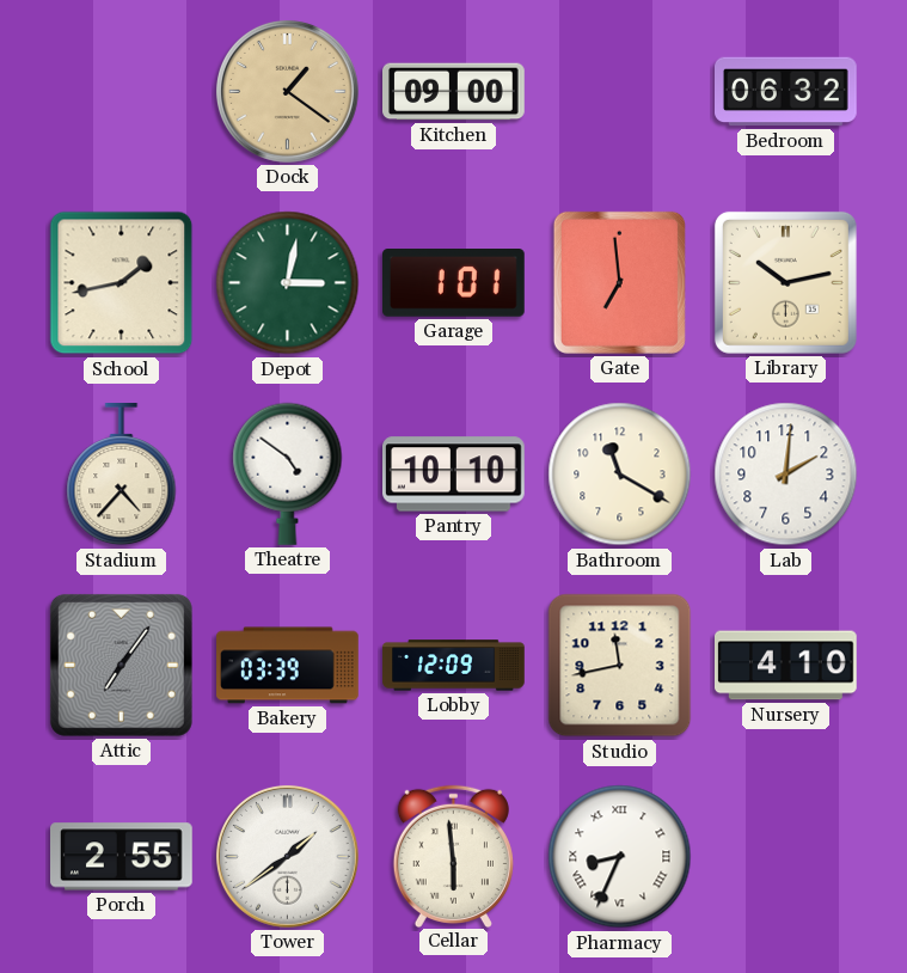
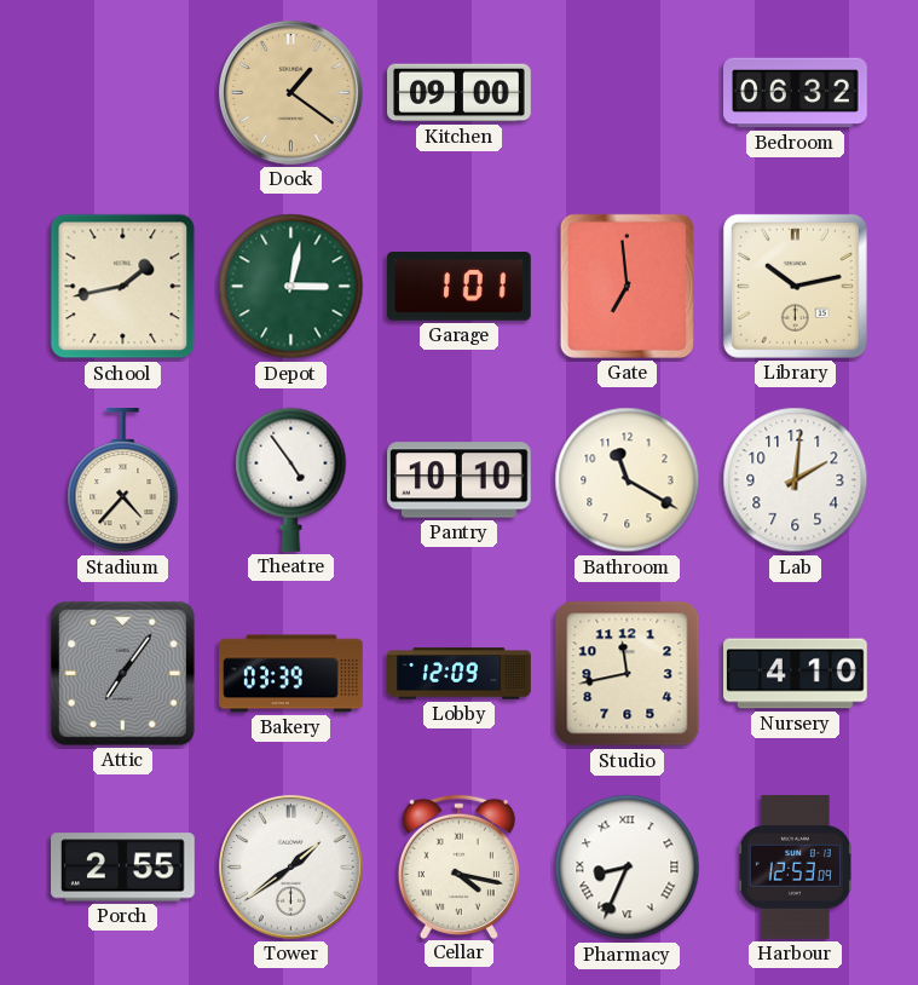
Theatre: 4:51 -> 4:54 (291, 479)
Cellar: 5:59 -> 4:17 (458, 866)
Harbour: none -> 12:53 (795, 868)
